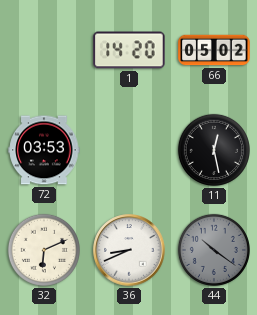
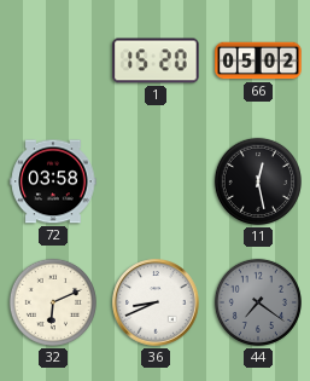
1: 14:20 -> 15:20 (156, 60)
72: 03:53 -> 03:58 (53, 181)
44: 10:21 -> 7:21 (258, 302)
